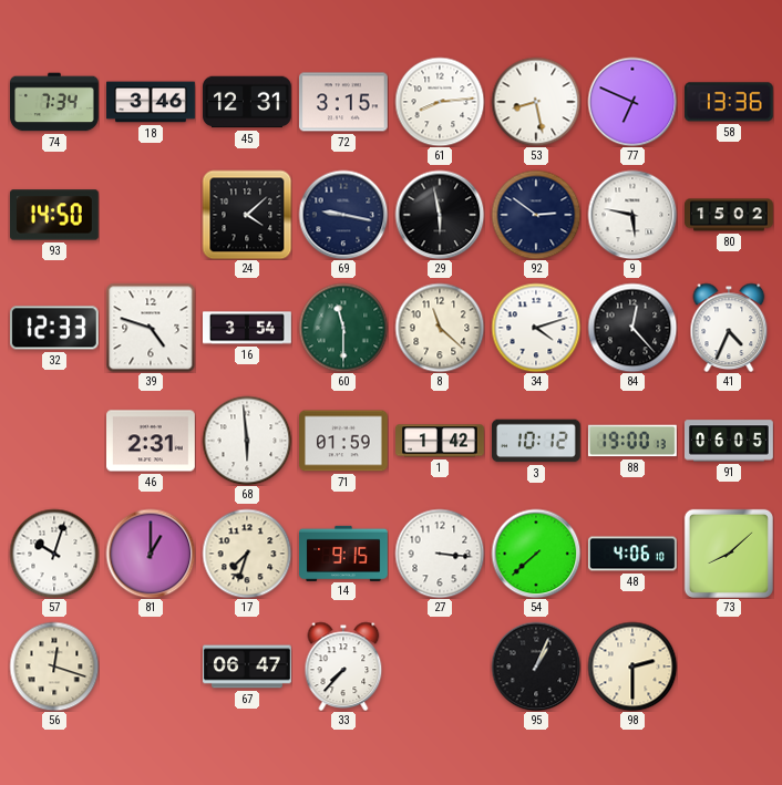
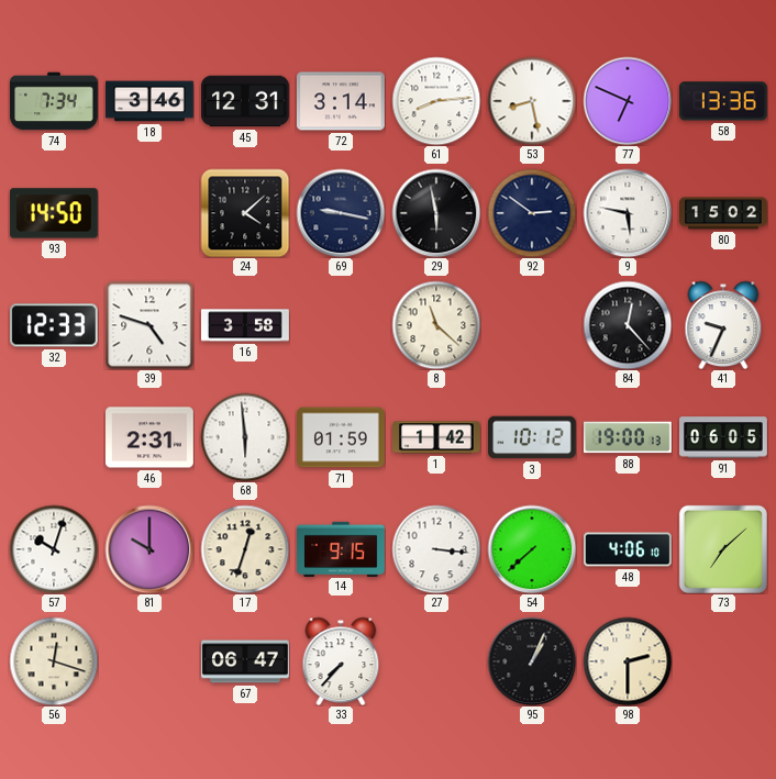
72: 3:15 -> 3:14 (341, 101)
16: 3:54 -> 3:58 (246, 325)
60: 11:30 -> none (343, 328)
34: 4:12 -> none (536, 328)
41: 4:34 -> 9:34 (723, 325)
81: 1:00 -> 10:00 (149, 549)
17: 7:33 -> 12:33 (245, 549)
73: 8:08 -> 7:08 (723, 549)
